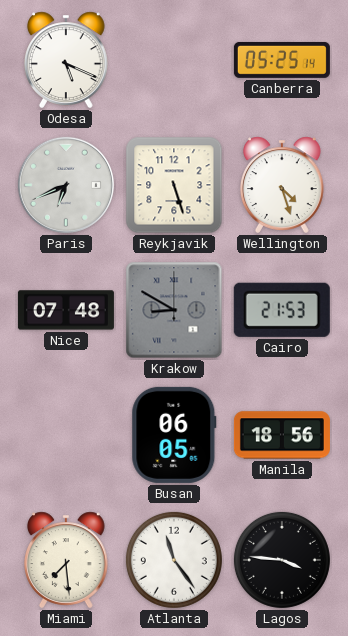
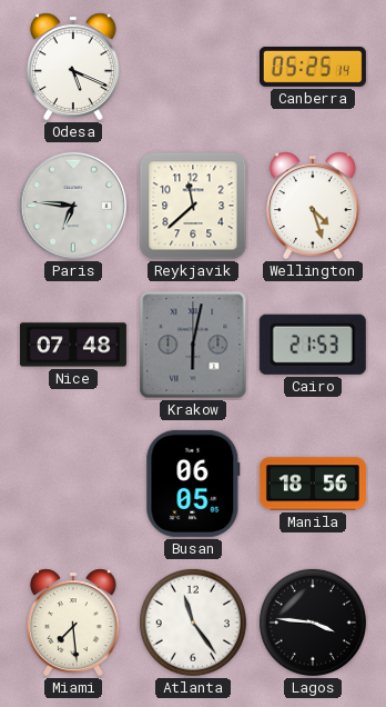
Paris: 6:41 -> 6:46 (73, 206)
Reykjavik: 5:27 -> 11:38 (193, 206)
Krakow: 8:50 -> 6:02 (193, 345)
